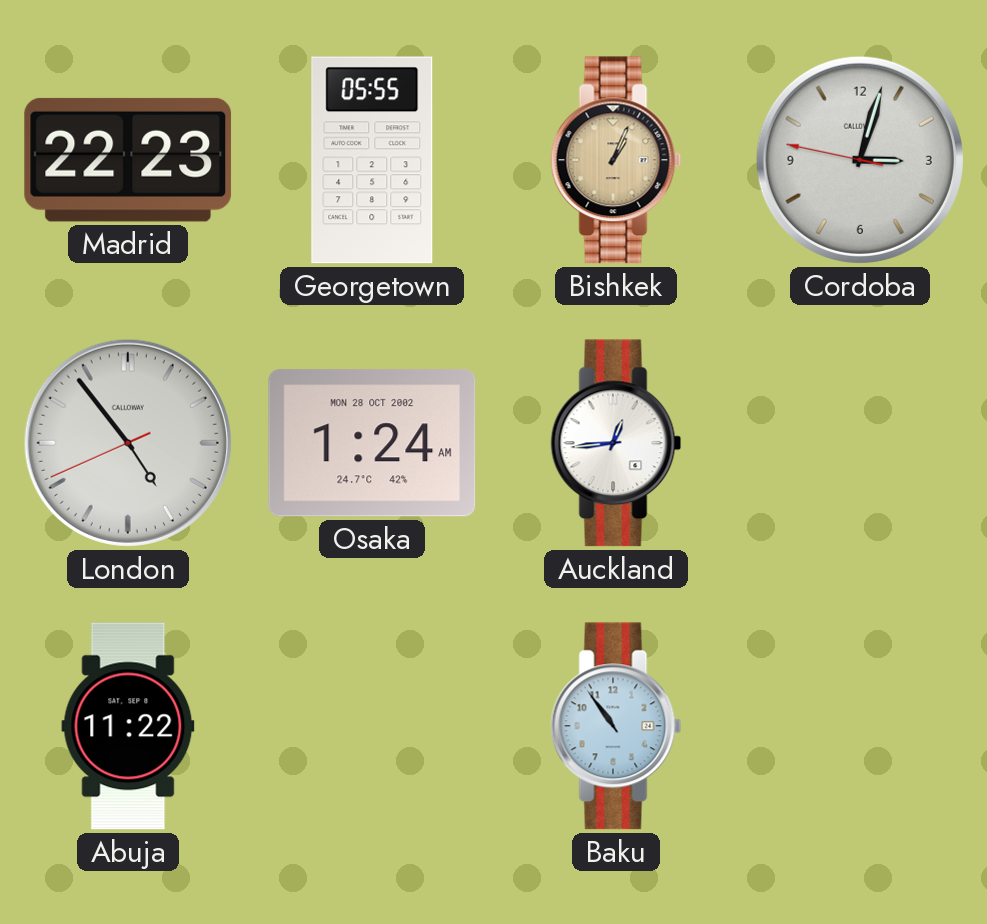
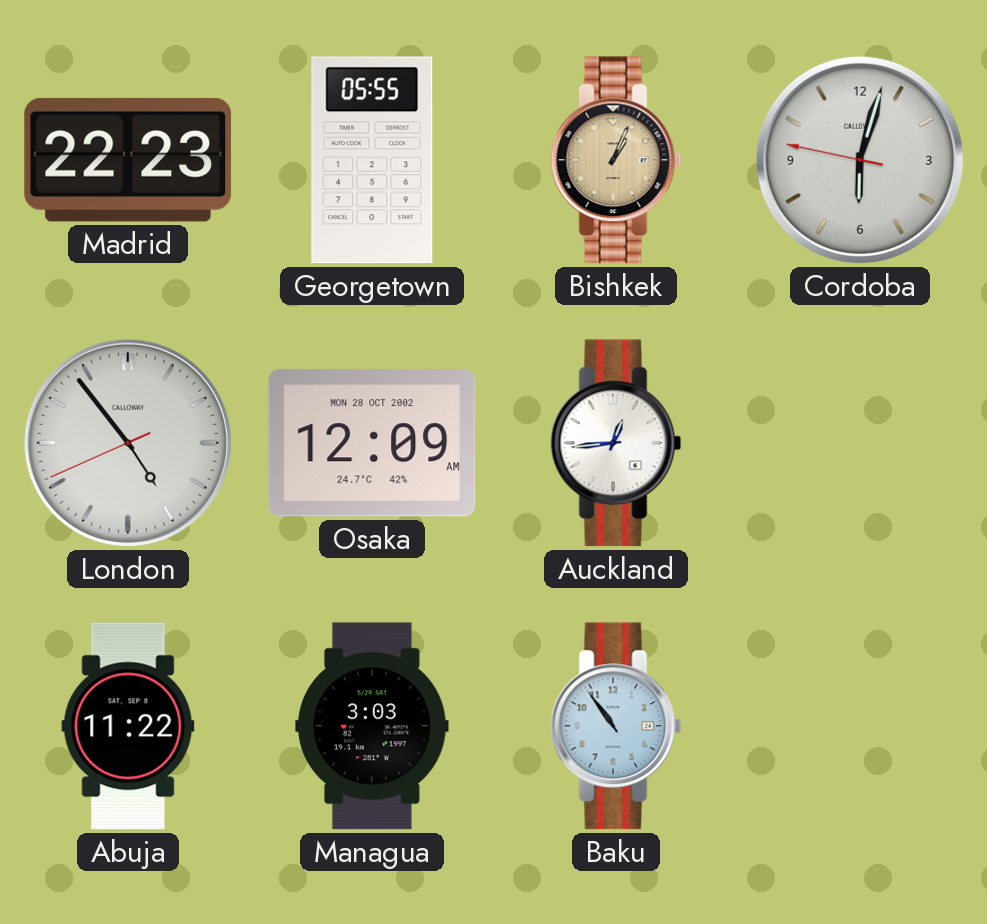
Cordoba: 3:02 -> 6:02 (860, 160)
Osaka: 1:24 -> 12:09 (372, 443)
Managua: none -> 3:03 (372, 726)
